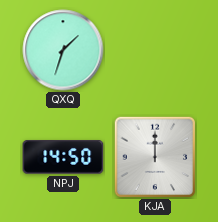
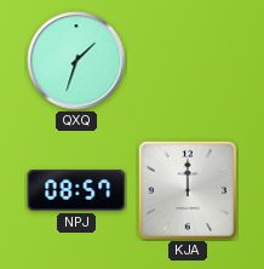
NPJ: 14:50 -> 08:57 (76, 190)
